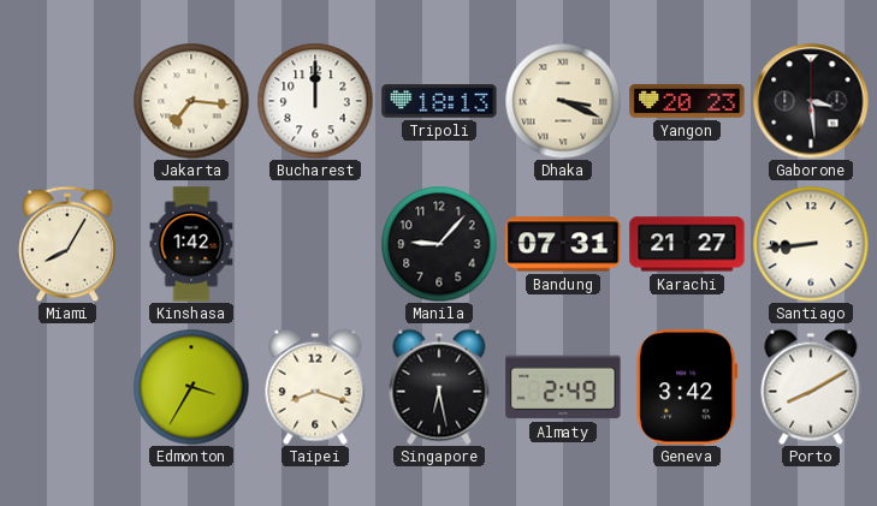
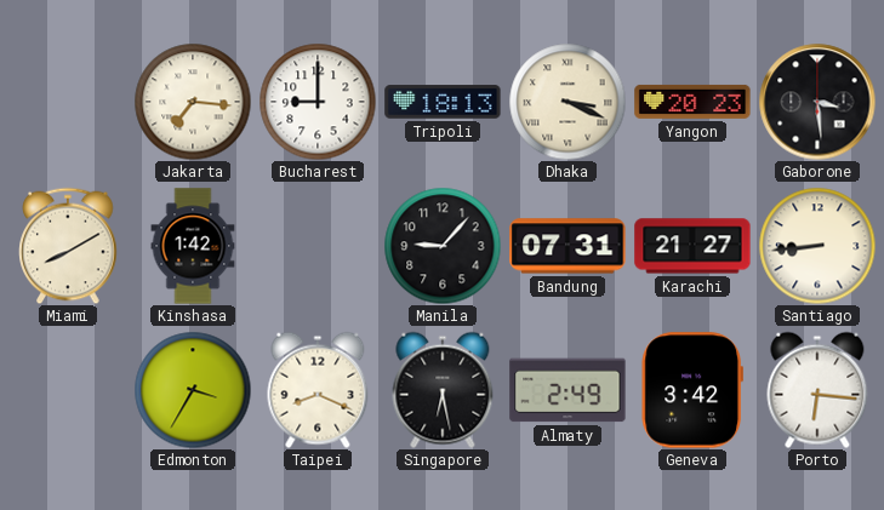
Bucharest: 12:00 -> 9:00 (318, 102)
Miami: 8:05 -> 8:10 (68, 246)
Taipei: 8:18 -> 8:19 (318, 390)
Porto: 8:10 -> 6:16 (817, 390)
